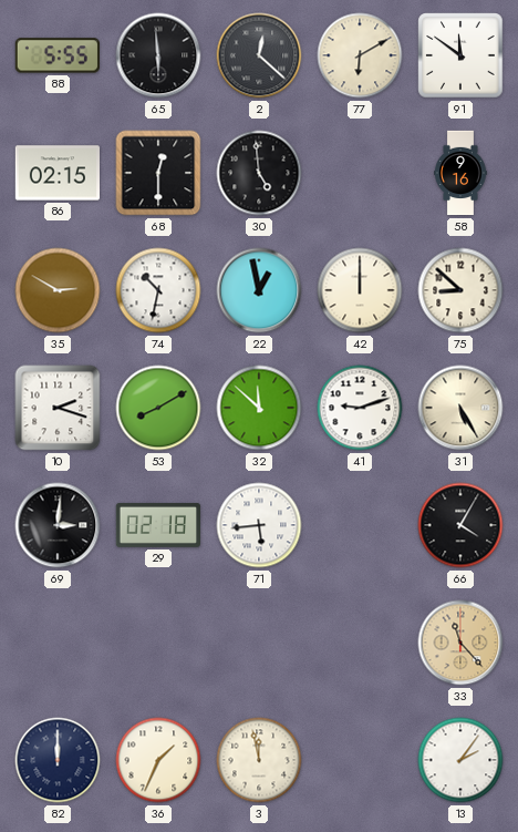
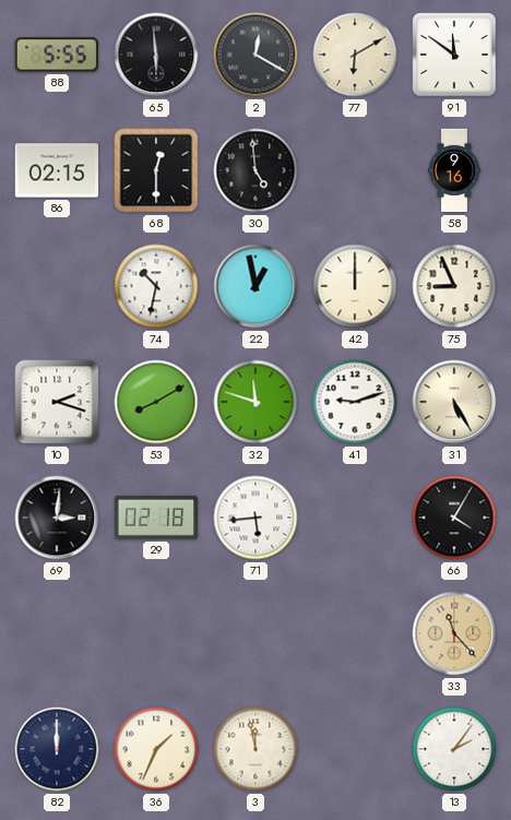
2: 12:22 -> 12:20 (255, 55)
35: 2:50 -> none (58, 290)
75: 8:52 -> 8:56 (454, 286)
32: 11:52 -> 11:48 (255, 402)
